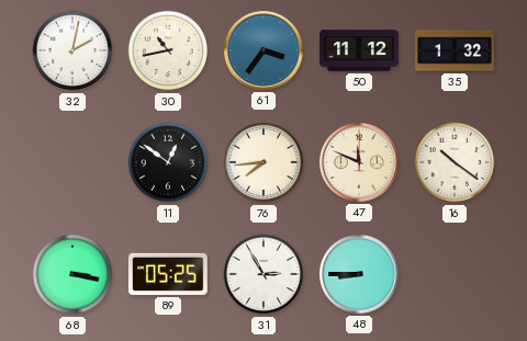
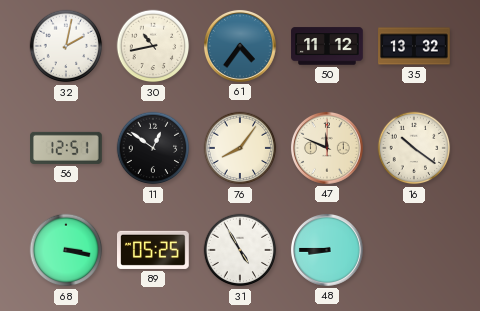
61: 3:36 -> 4:36 (240, 46)
35: 1:32 -> 13:32 (414, 46)
56: none -> 12:51 (66, 148)
76: 7:44 -> 8:06 (240, 148)
31: 2:55 -> 4:55 (240, 250)
